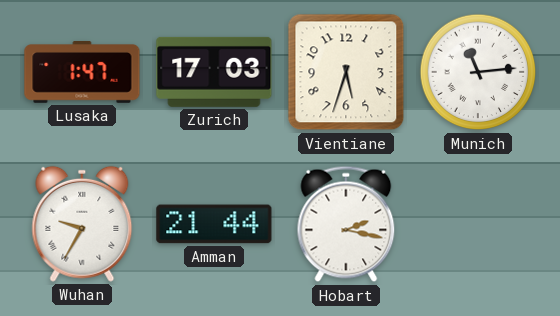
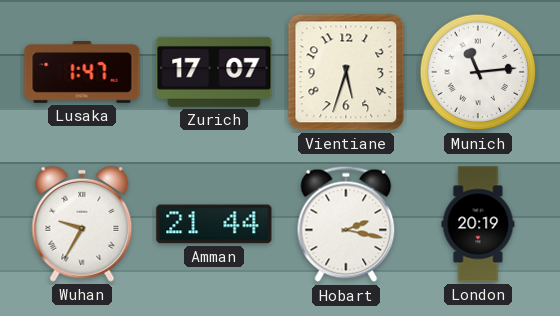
Zurich: 17:03 -> 17:07 (214, 72)
London: none -> 20:19 (478, 224)
